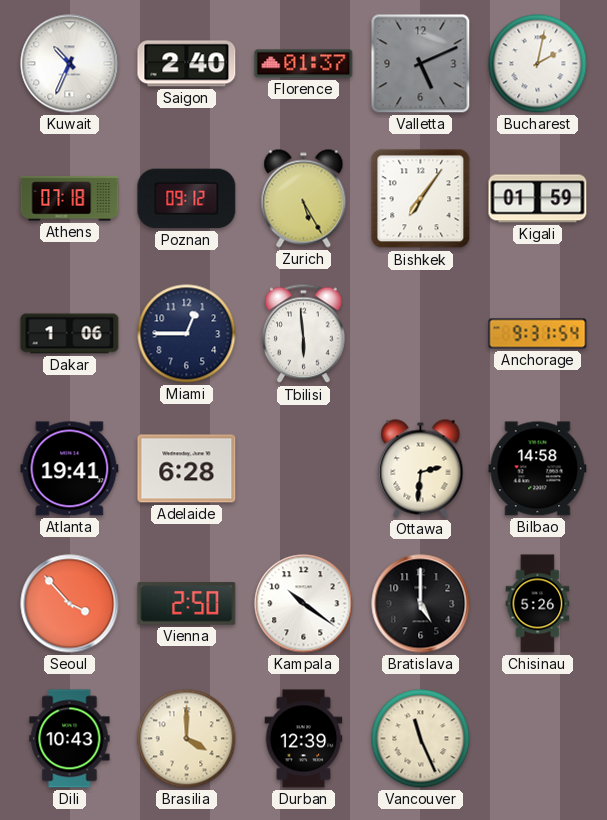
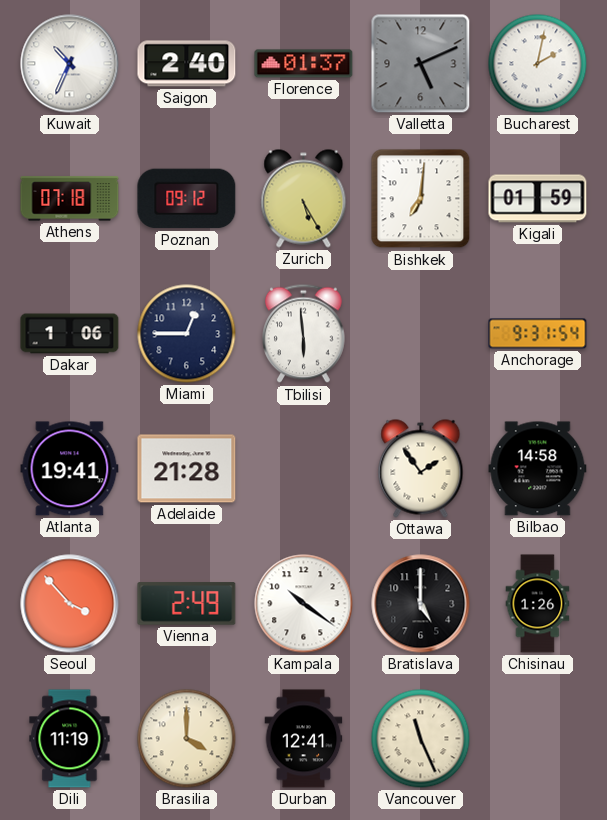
Bishkek: 7:06 -> 7:01 (421, 199)
Adelaide: 6:28 -> 21:28 (187, 469)
Ottawa: 2:31 -> 1:54 (421, 469)
Vienna: 2:50 -> 2:49 (187, 604)
Chisinau: 5:26 -> 1:26 (538, 604)
Dili: 10:43 -> 11:19 (70, 739)
Durban: 12:39 -> 12:41 (304, 739)
